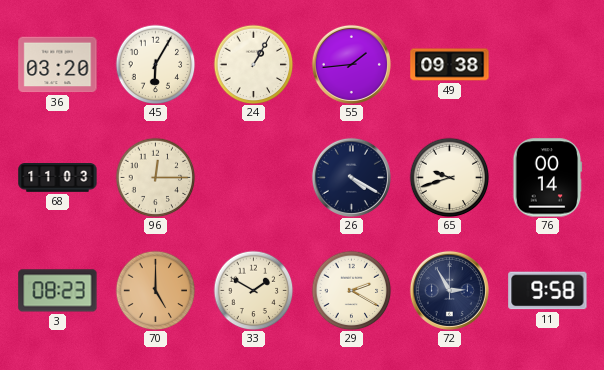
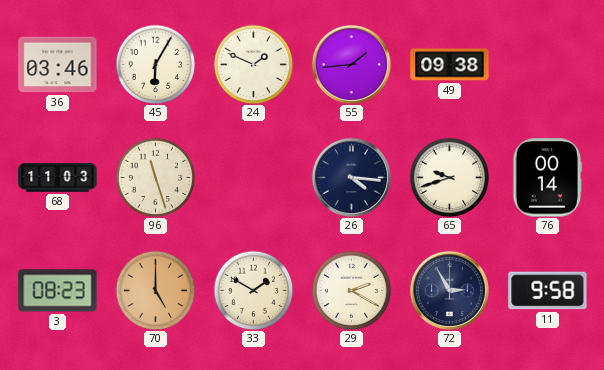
36: 03:20 -> 03:46 (58, 65)
24: 1:05 -> 1:49 (253, 64)
96: 12:15 -> 11:27 (155, 177)
26: 4:20 -> 4:16 (351, 177)
